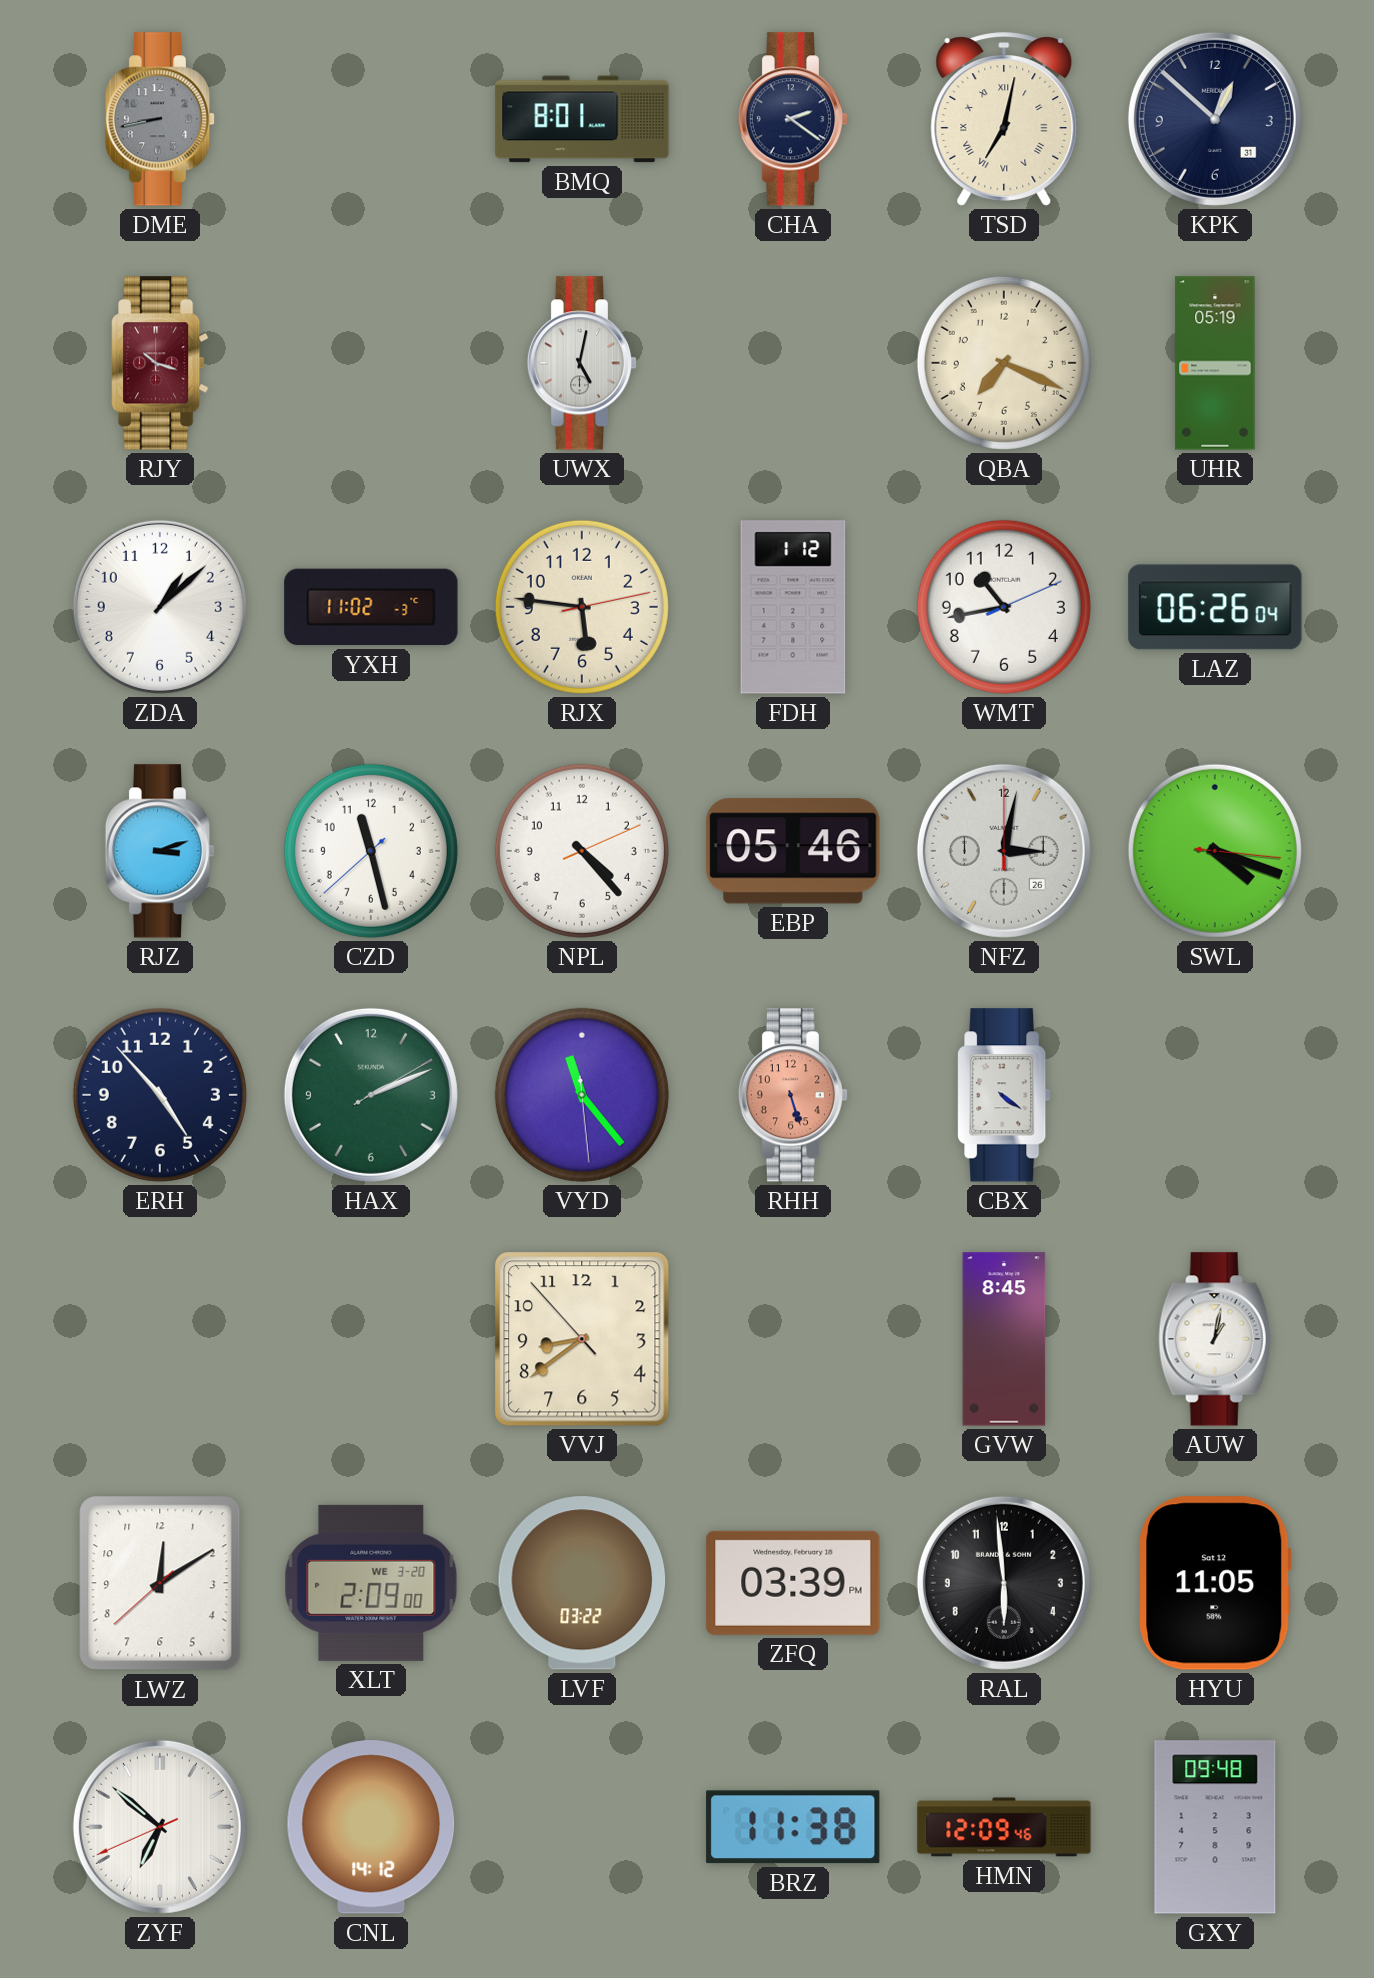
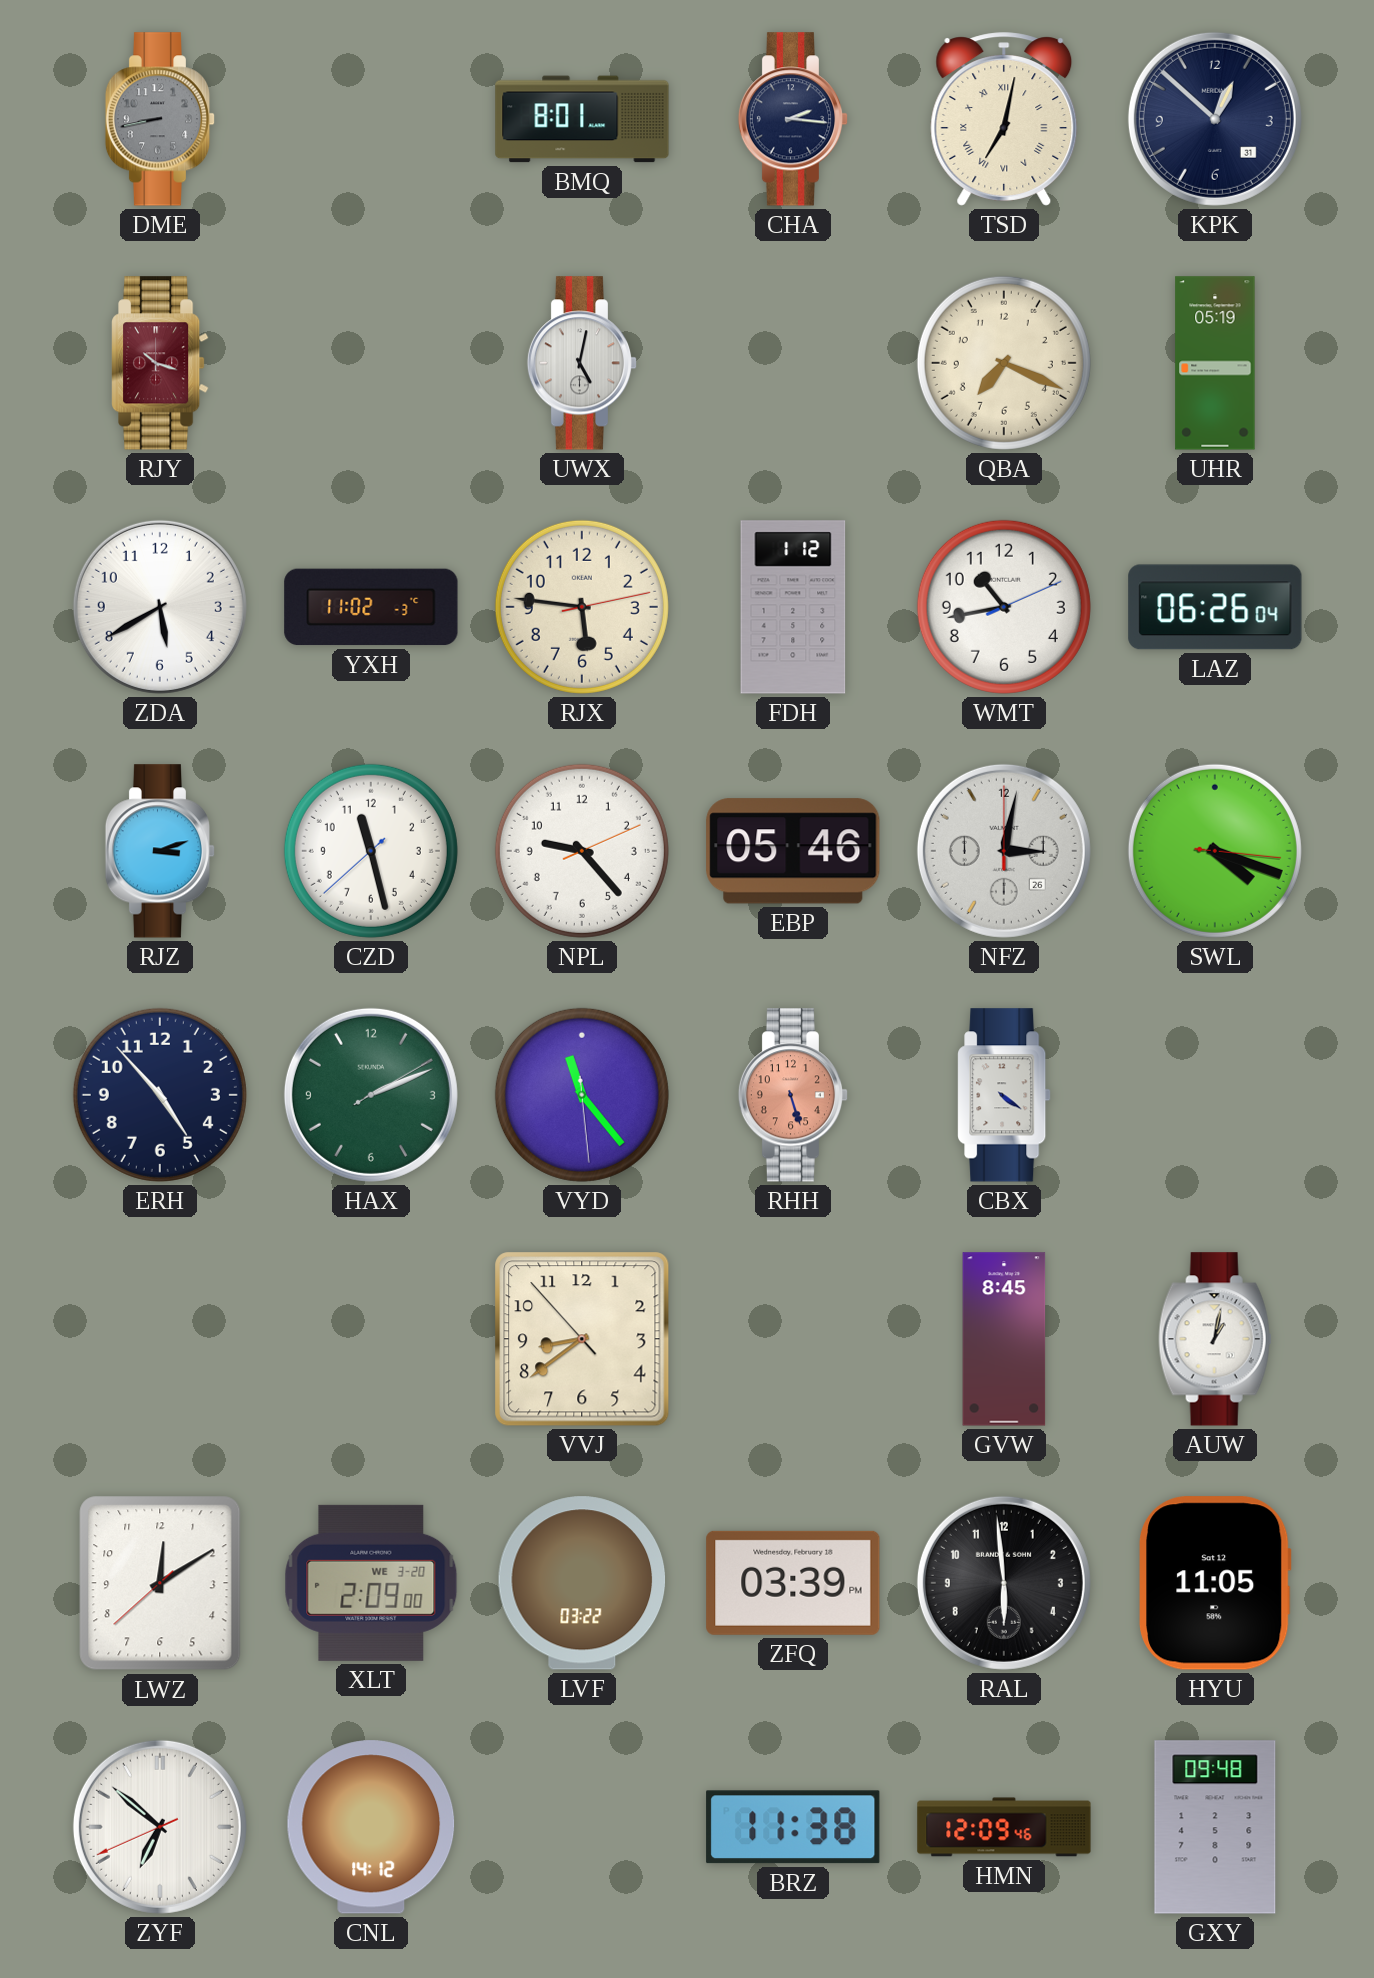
CHA: 2:21 -> 2:16 (793, 119)
ZDA: 1:08 -> 5:40 (160, 607)
NPL: 4:23 -> 9:23 (582, 851)
